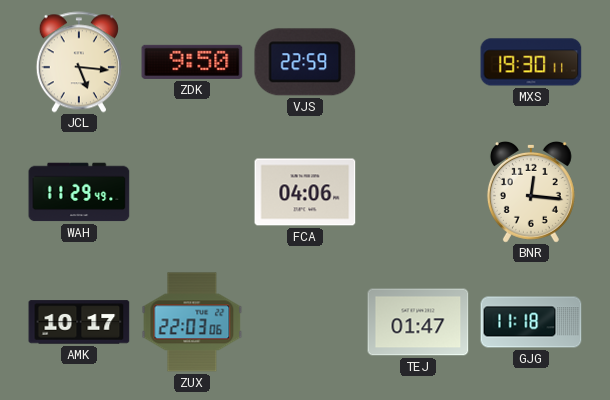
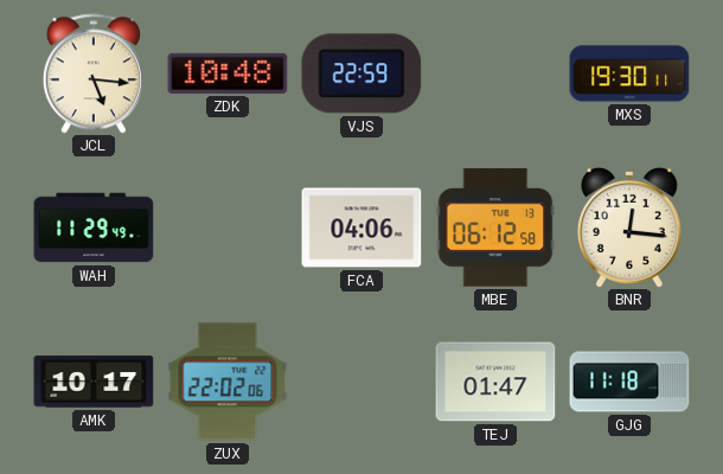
ZDK: 9:50 -> 10:48 (228, 73)
MBE: none -> 06:12 (495, 228)
ZUX: 22:03 -> 22:02 (228, 382)
